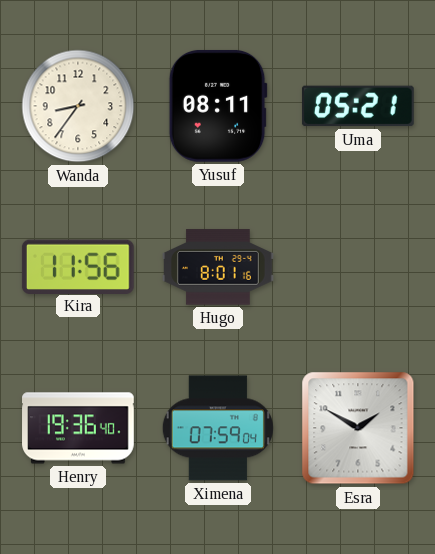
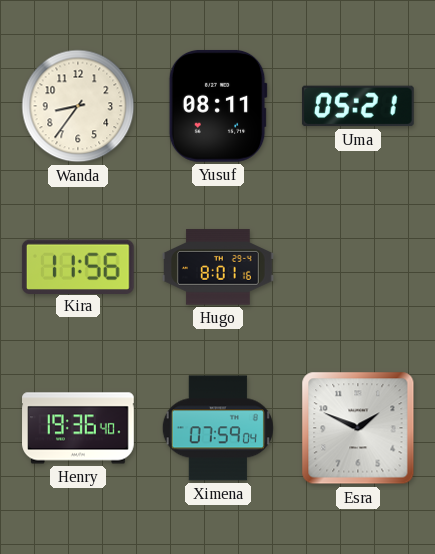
Esra: 1:50 -> 1:49 (358, 428)
